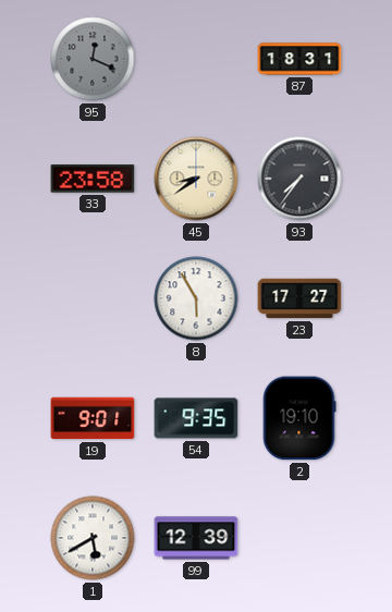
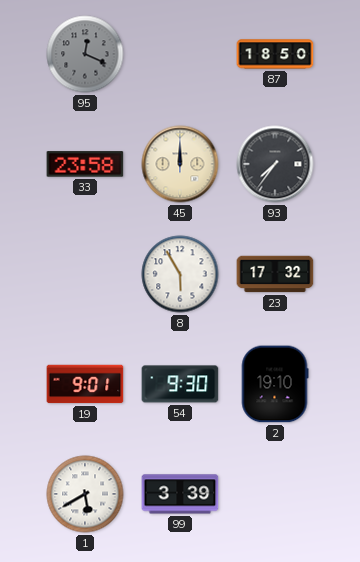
87: 18:31 -> 18:50 (275, 54)
45: 8:39 -> 12:00 (180, 164)
23: 17:27 -> 17:32 (275, 274)
54: 9:35 -> 9:30 (180, 384)
99: 12:39 -> 3:39 (180, 494)
